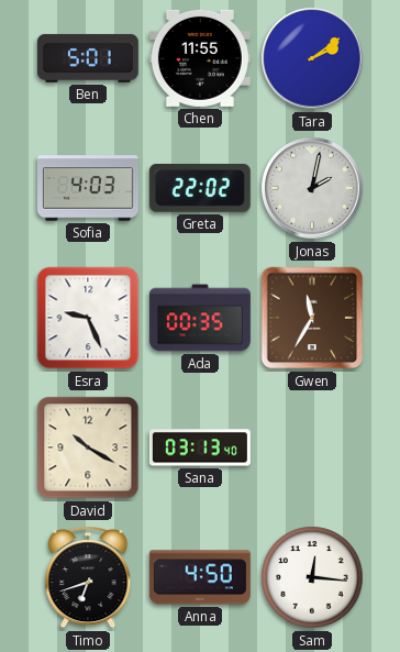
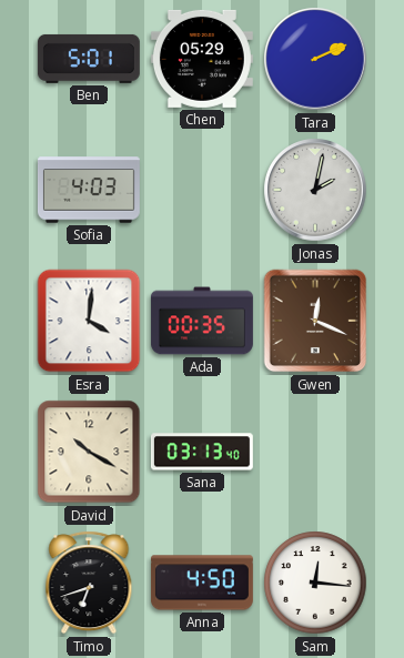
Chen: 11:55 -> 05:29 (202, 59)
Tara: 2:09 -> 2:11 (315, 59)
Greta: 22:02 -> none (200, 188)
Esra: 9:26 -> 4:01 (89, 321)
Gwen: 11:35 -> 12:19 (315, 321)
